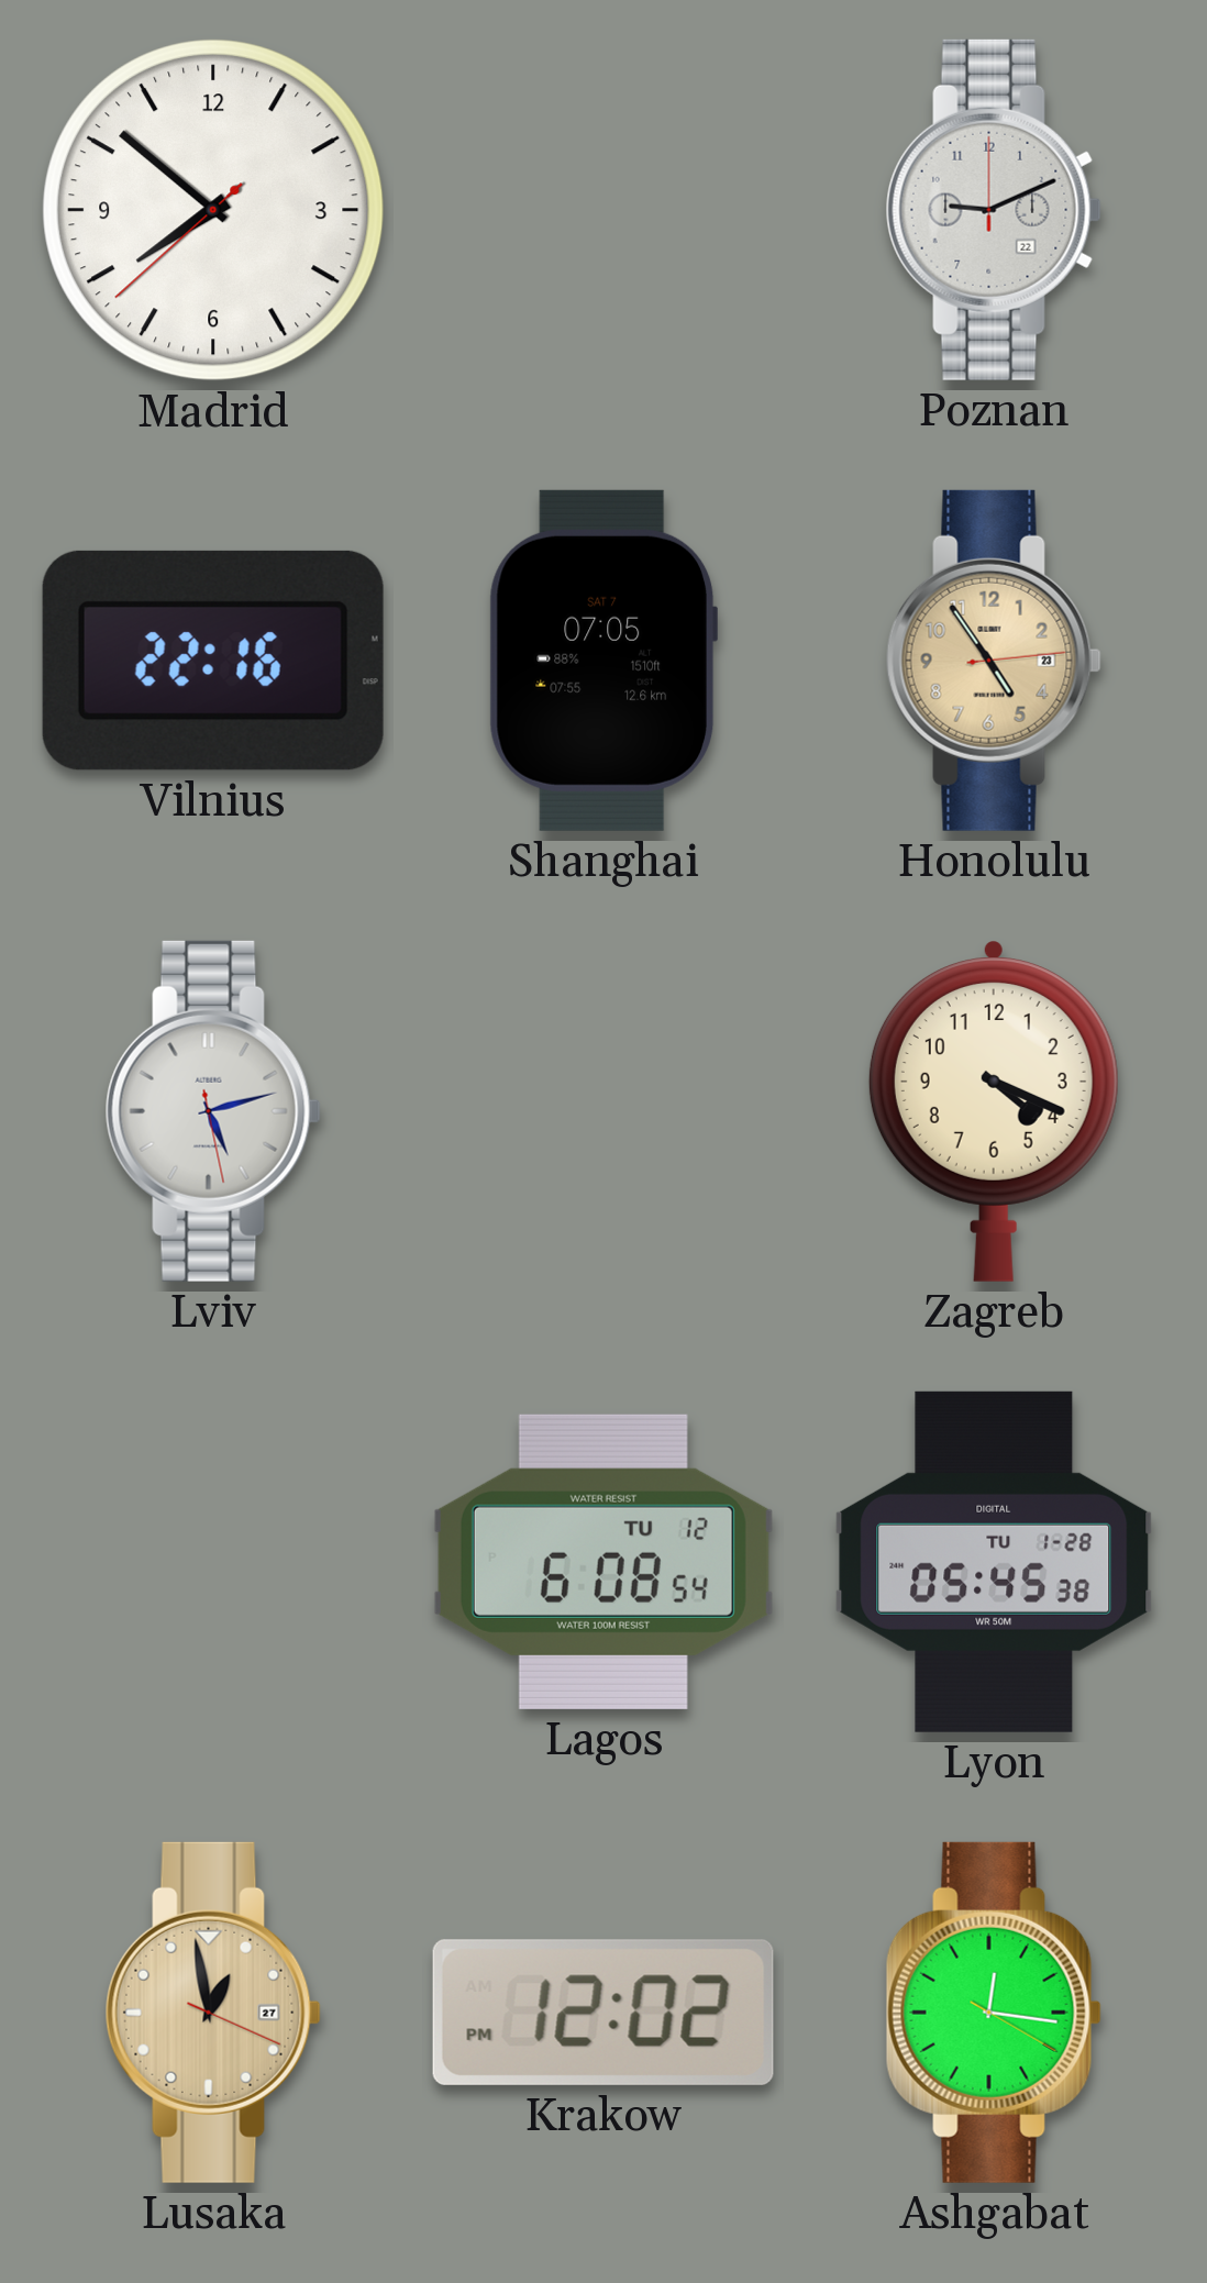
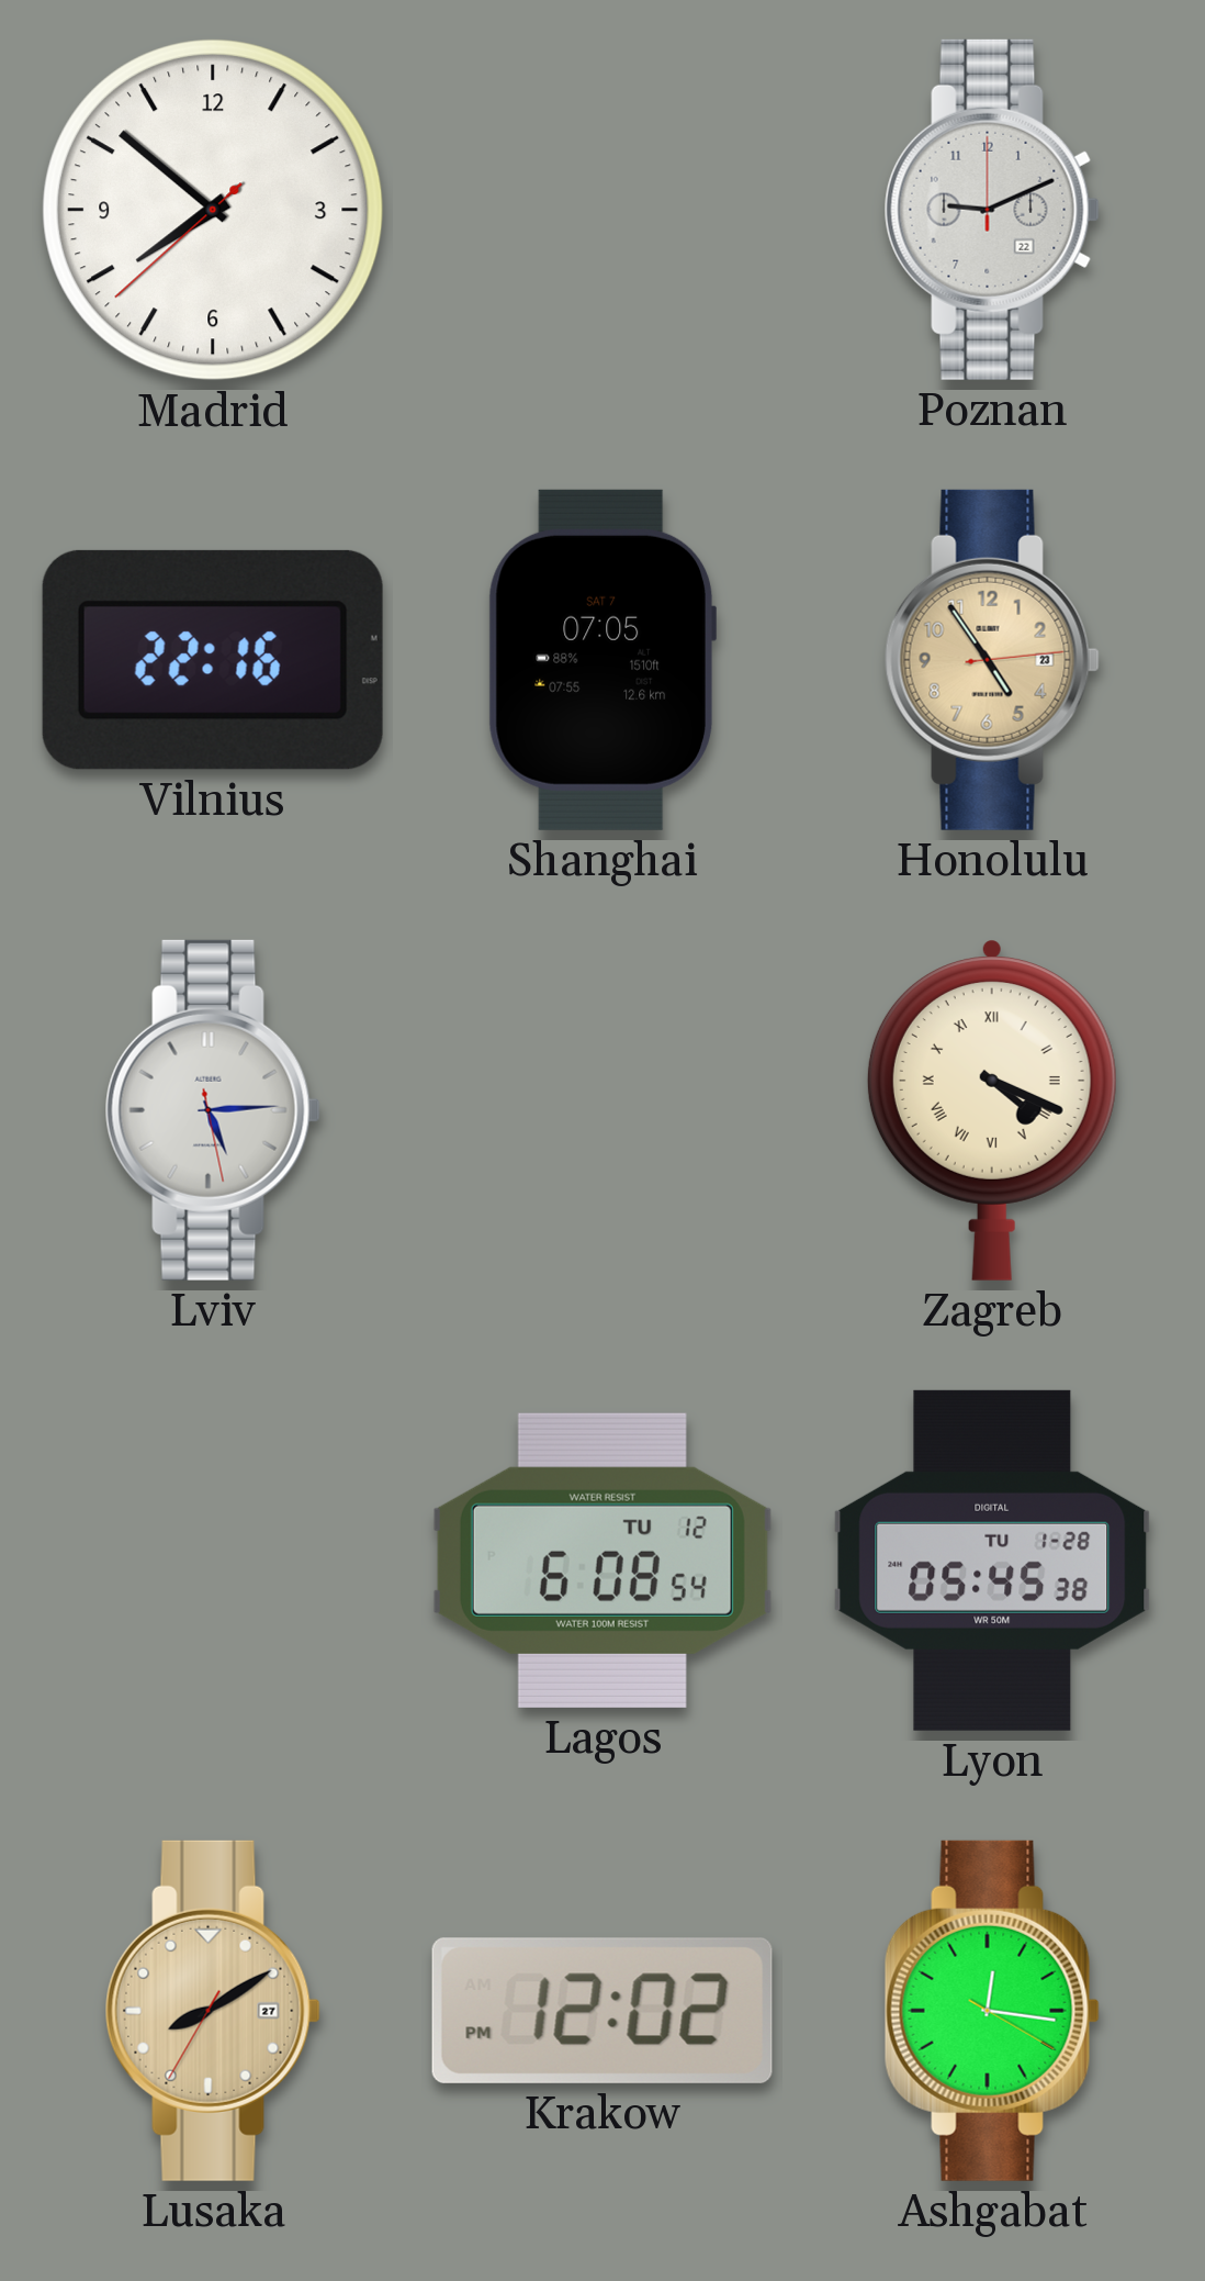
Lviv: 5:12 -> 5:14 (213, 1110)
Zagreb numerals: Arabic -> Roman (992, 1110)
Lusaka: 12:58 -> 8:09 (213, 2011)
